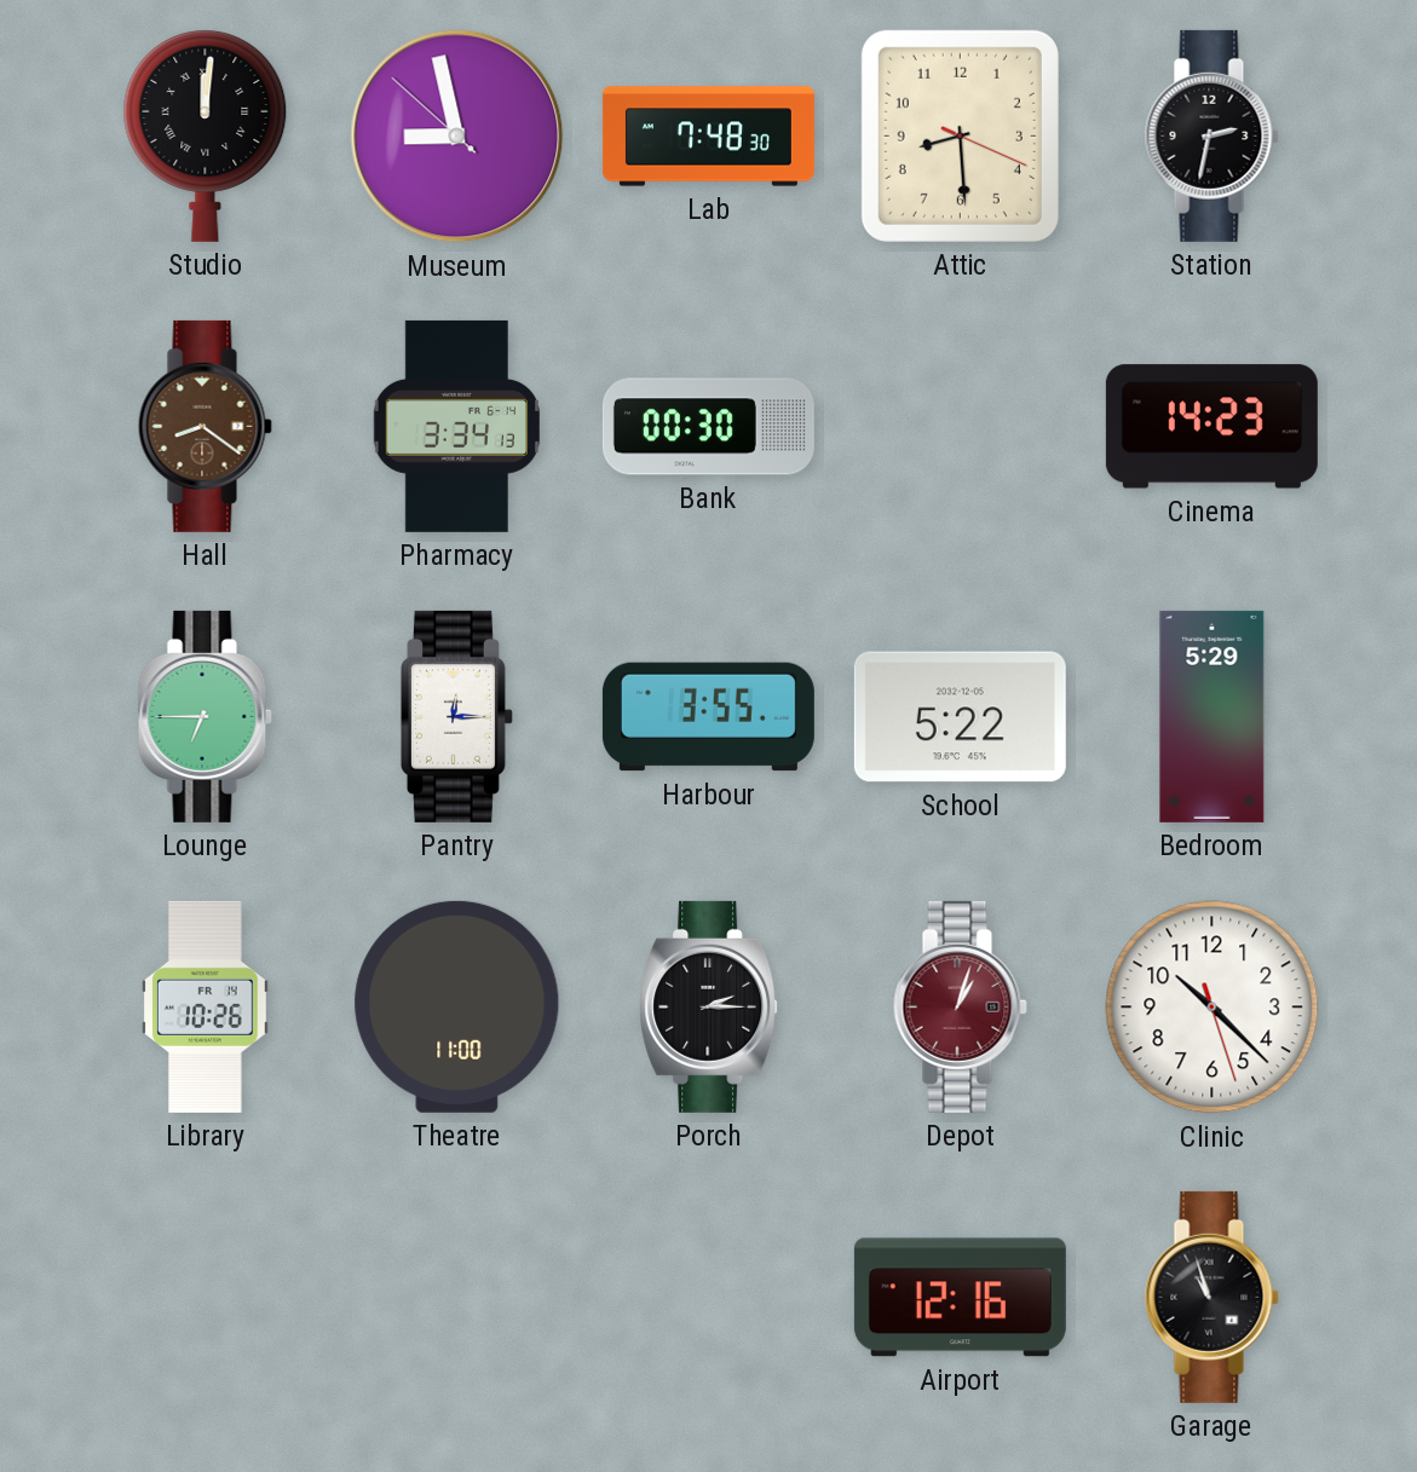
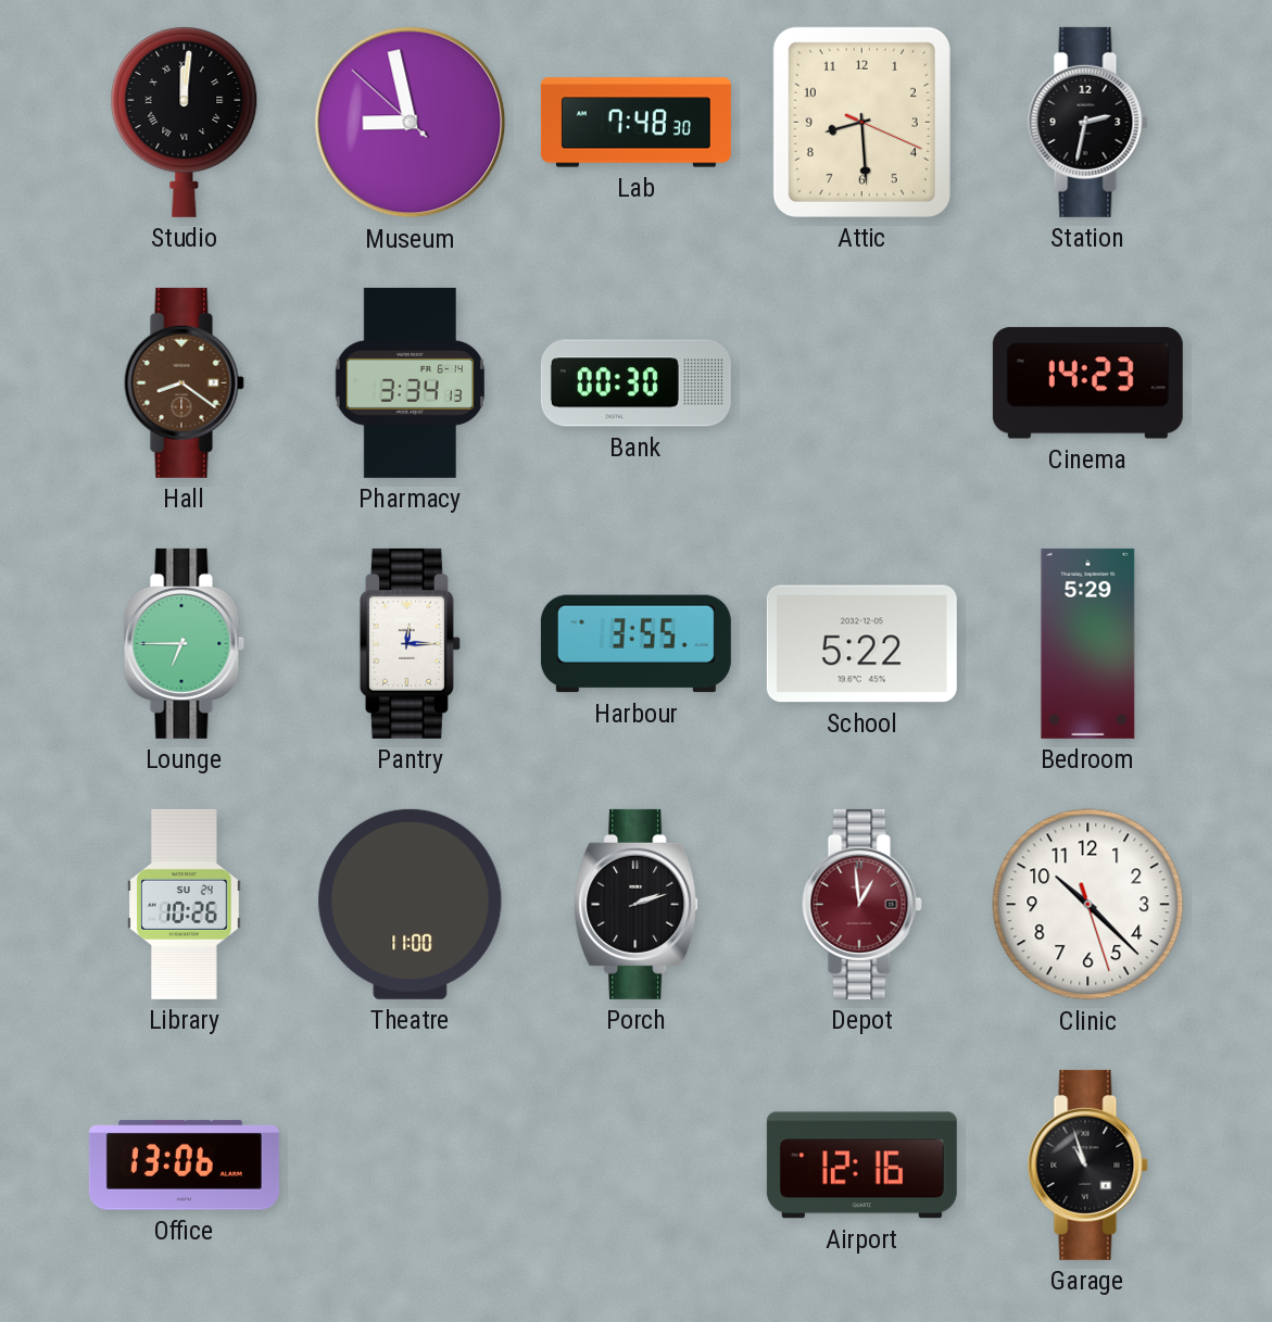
Library date: FR 14 -> SU 24 (185, 904)
Porch: 2:15 -> 2:12 (637, 904)
Depot: 1:03 -> 12:59 (861, 904)
Office: none -> 13:06 (184, 1166)
